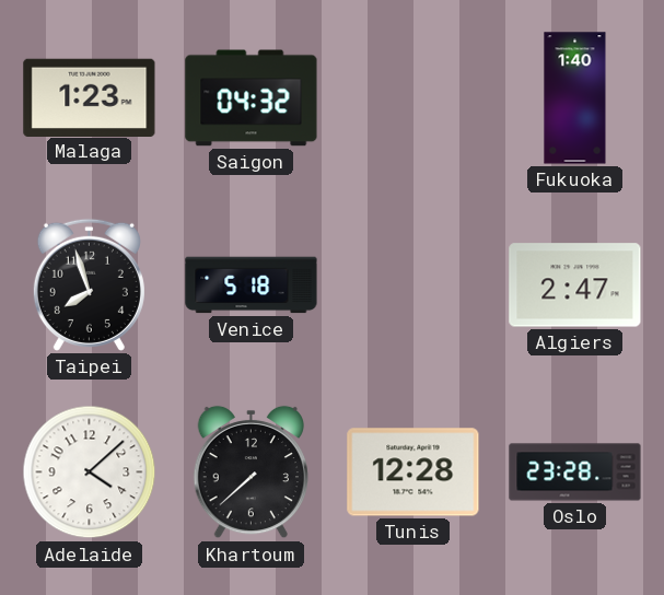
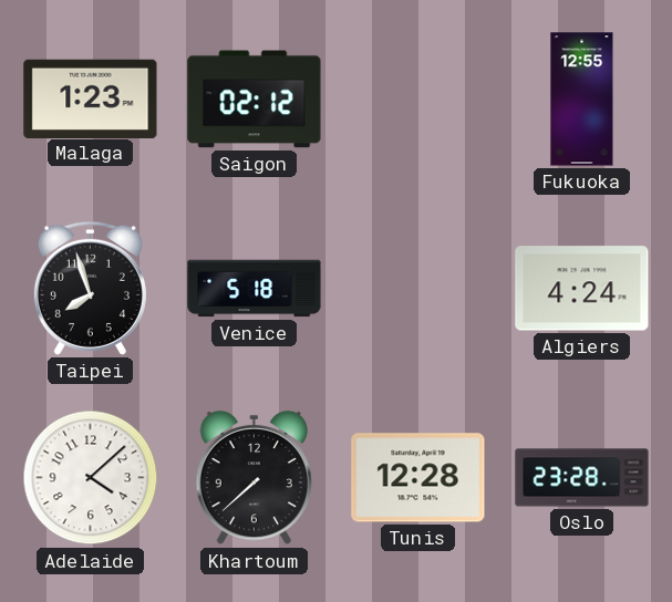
Saigon: 04:32 -> 02:12 (255, 100)
Fukuoka: 1:40 -> 12:55 (582, 100)
Algiers: 2:47 -> 4:24 (582, 289)
